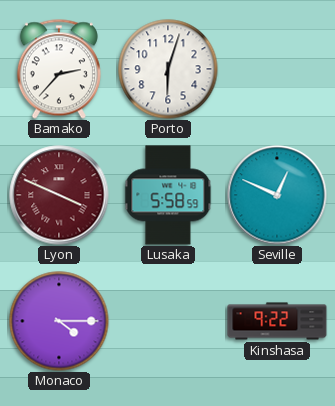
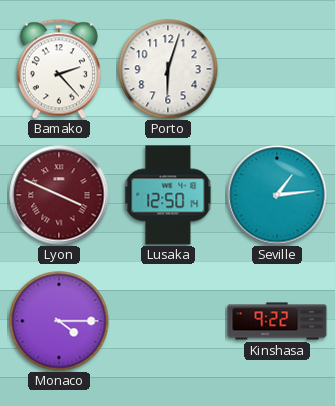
Bamako: 2:37 -> 2:23 (59, 69)
Lusaka: 5:58 -> 12:50 (168, 195)
Seville: 12:49 -> 1:14 (277, 195)
